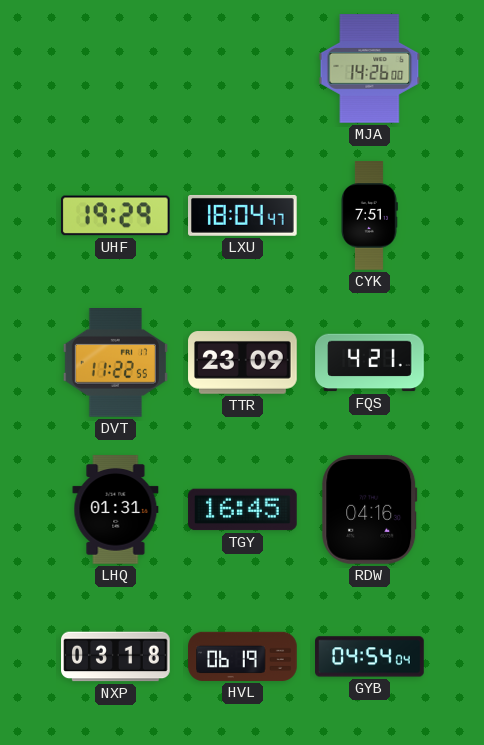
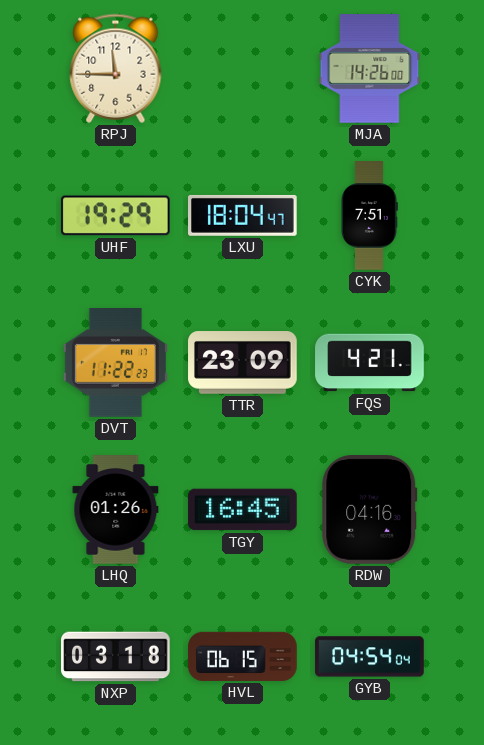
RPJ: none -> 11:45 (116, 68)
DVT: 11:22:55 -> 11:22:23 (115, 363)
LHQ: 01:31 -> 01:26 (116, 510)
HVL: 06:19 -> 06:15 (243, 656)
